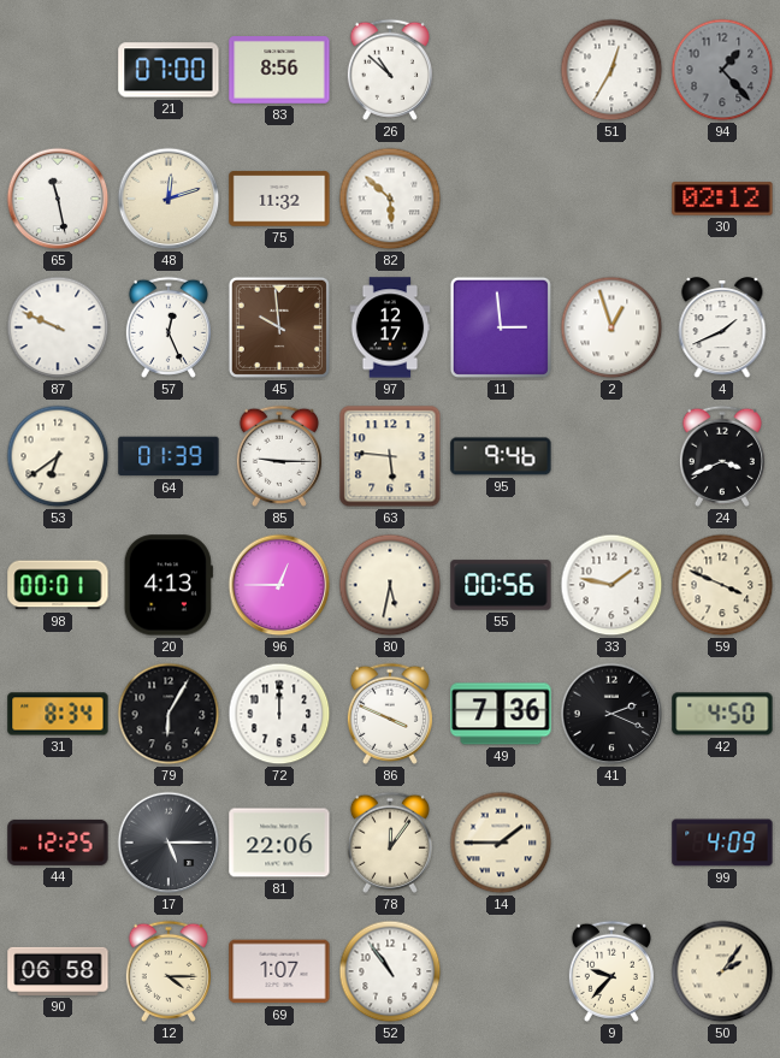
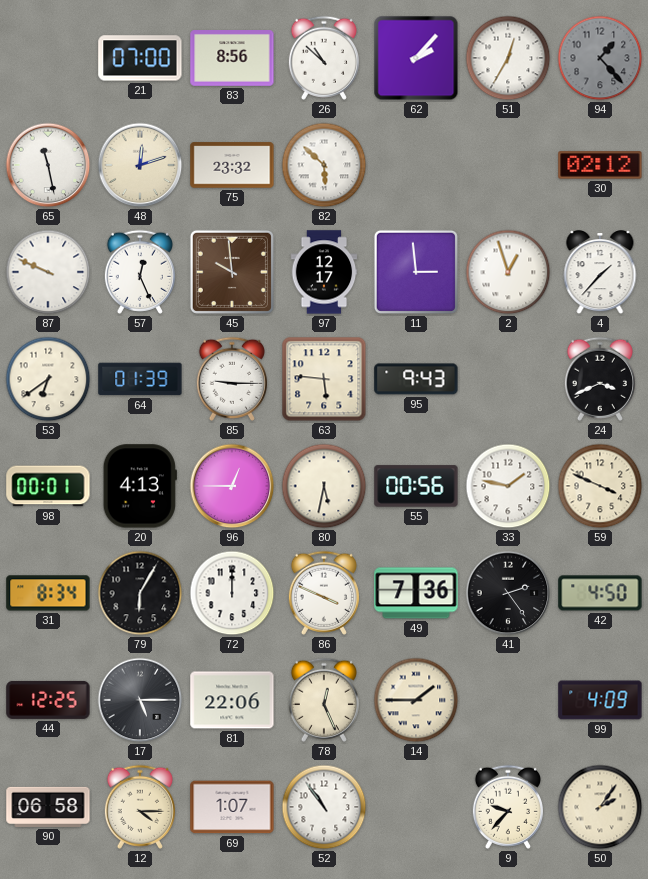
62: none -> 2:07 (416, 58)
75: 11:32 -> 23:32 (232, 165)
4: 1:41 -> 1:37 (600, 273)
95: 9:46 -> 9:43 (416, 379)
41: 2:19 -> 2:24 (508, 593)
78: 12:06 -> 12:26 (324, 700)
